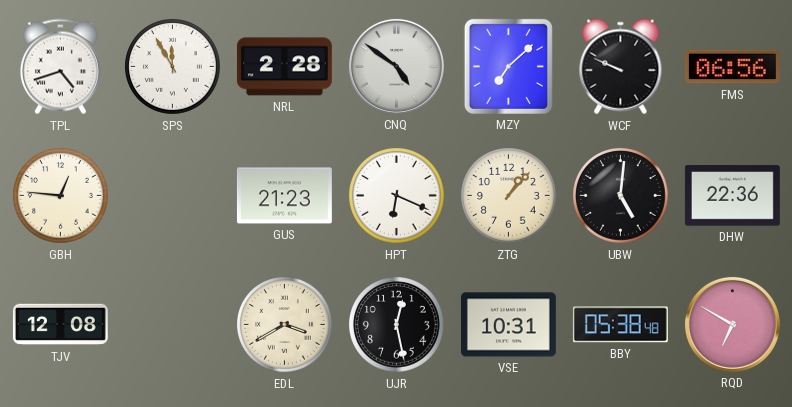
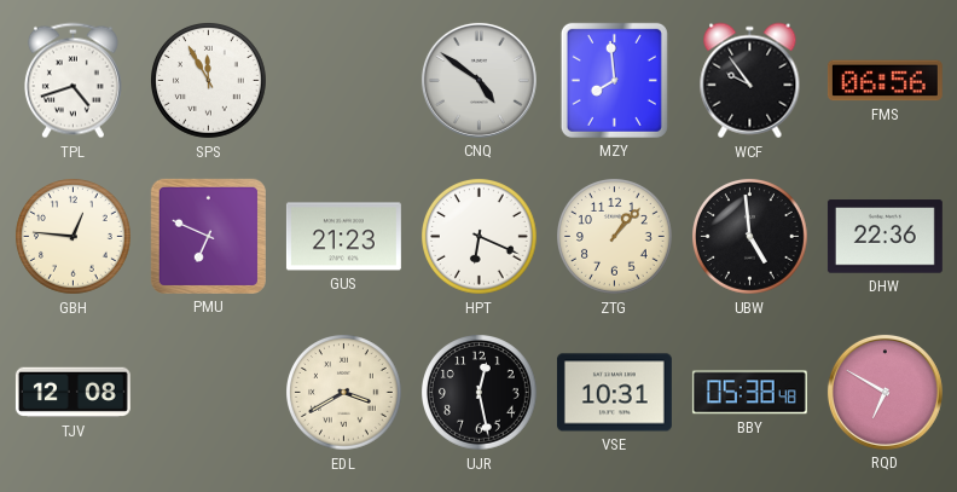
NRL: 2:28 -> none (284, 67)
MZY: 7:08 -> 7:59 (614, 80)
WCF: 9:49 -> 9:54 (750, 81)
PMU: none -> 6:49 (208, 236)
UBW: 5:01 -> 4:59 (750, 237)
